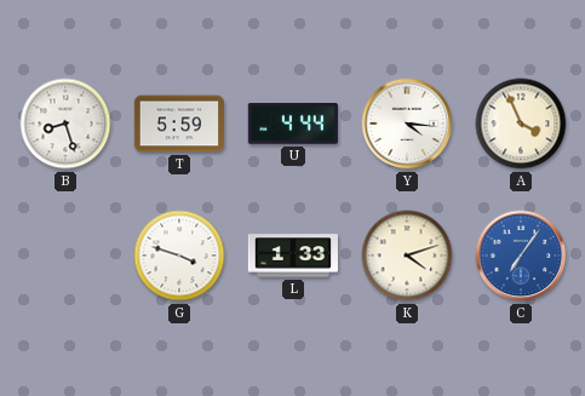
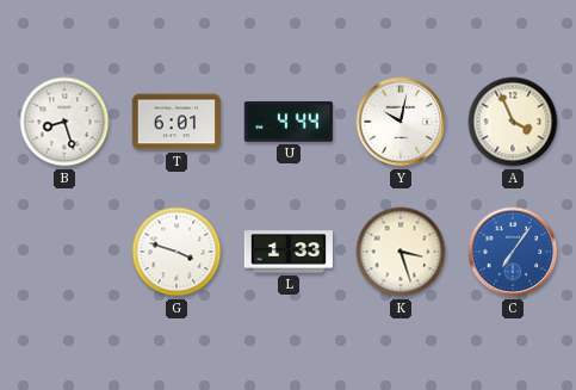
T: 5:59 -> 6:01 (176, 122)
Y: 4:16 -> 10:02 (401, 122)
K: 4:12 -> 3:27 (401, 252)
